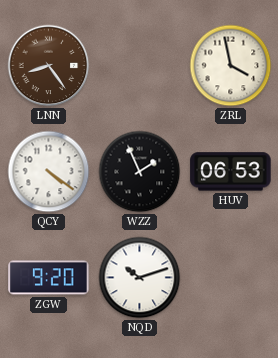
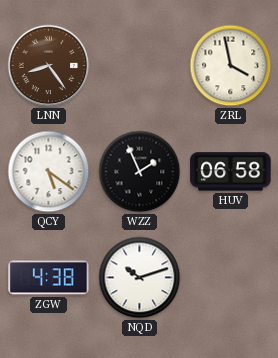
QCY: 4:21 -> 5:21 (49, 172)
HUV: 06:53 -> 06:58 (231, 172)
ZGW: 9:20 -> 4:38 (49, 278)
